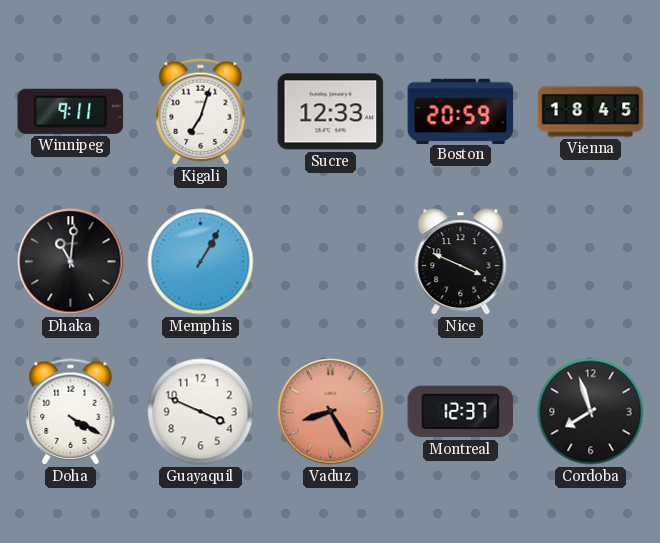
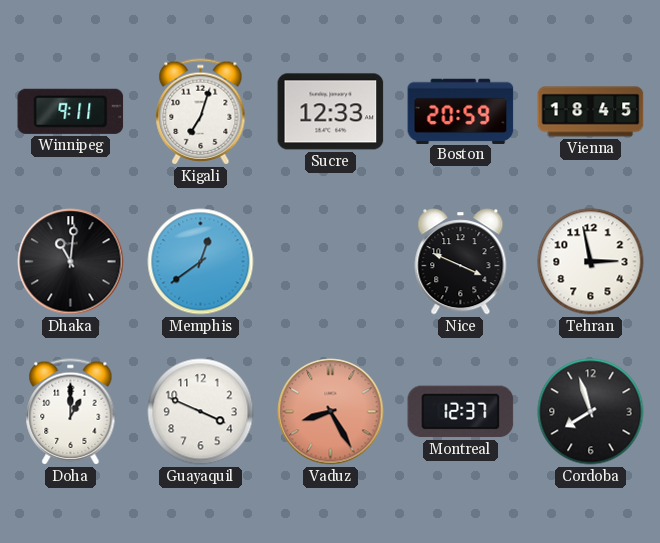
Memphis: 1:05 -> 12:39 (201, 262)
Tehran: none -> 2:58 (591, 262)
Doha: 4:20 -> 1:00 (71, 412)
